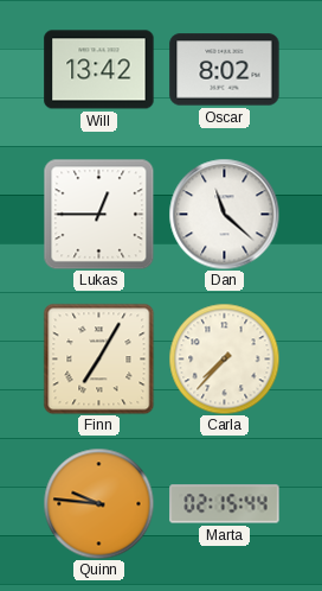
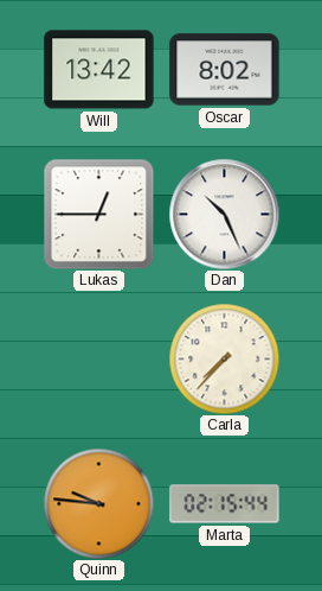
Dan: 11:22 -> 10:26 (224, 214)
Finn: 7:05 -> none (98, 358)
